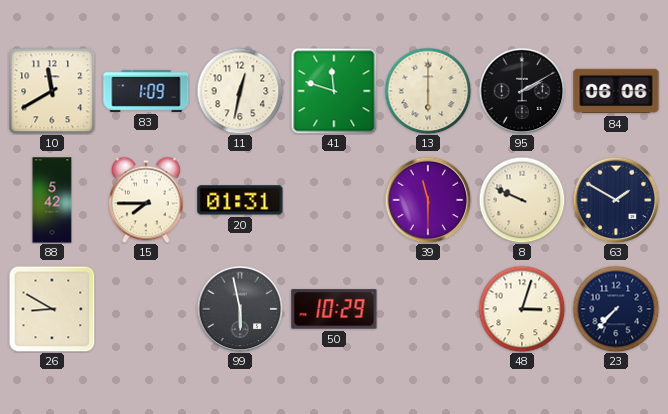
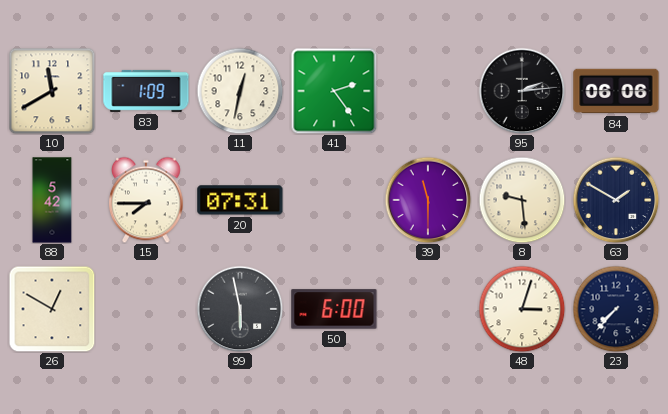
41: 11:48 -> 2:24 (334, 91)
13: 6:00 -> none (428, 91)
95: 2:10 -> 2:14 (522, 91)
20: 01:31 -> 07:31 (240, 200)
8: 9:49 -> 9:29 (522, 200)
26: 8:50 -> 12:50 (52, 309)
50: 10:29 -> 6:00 (334, 309)
